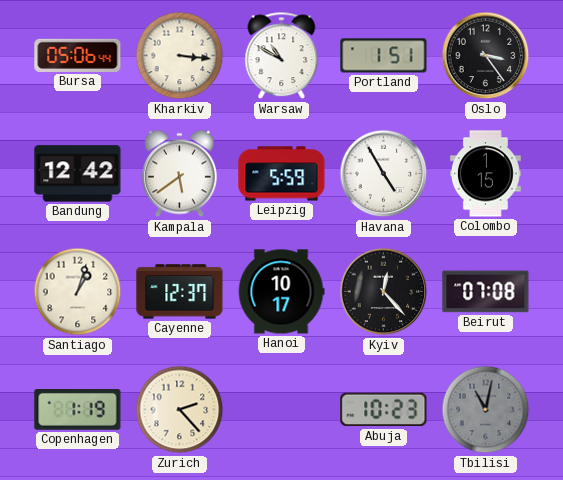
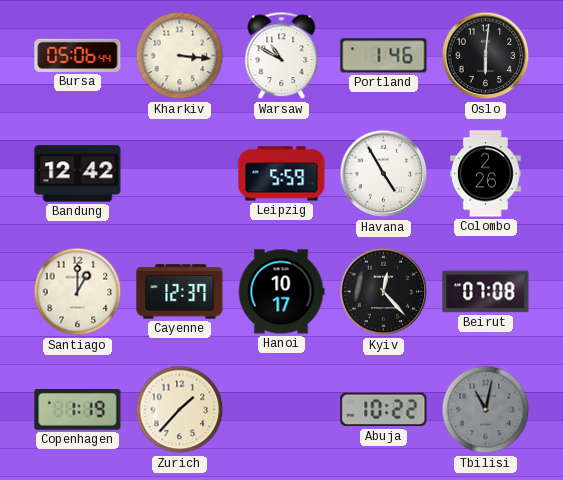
Portland: 1:51 -> 1:46 (384, 56)
Oslo: 3:24 -> 6:01 (486, 56)
Kampala: 5:39 -> none (179, 174)
Colombo: 1:15 -> 2:26 (486, 174)
Santiago: 1:03 -> 1:00 (78, 292)
Zurich: 2:23 -> 1:37 (180, 410)
Abuja: 10:23 -> 10:22 (384, 410)
